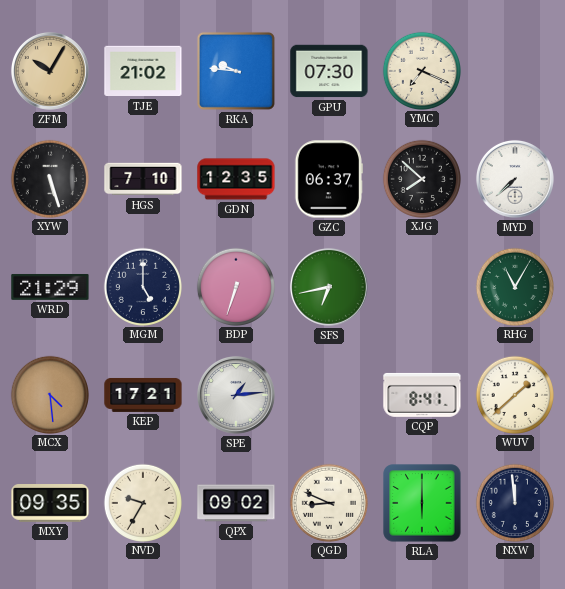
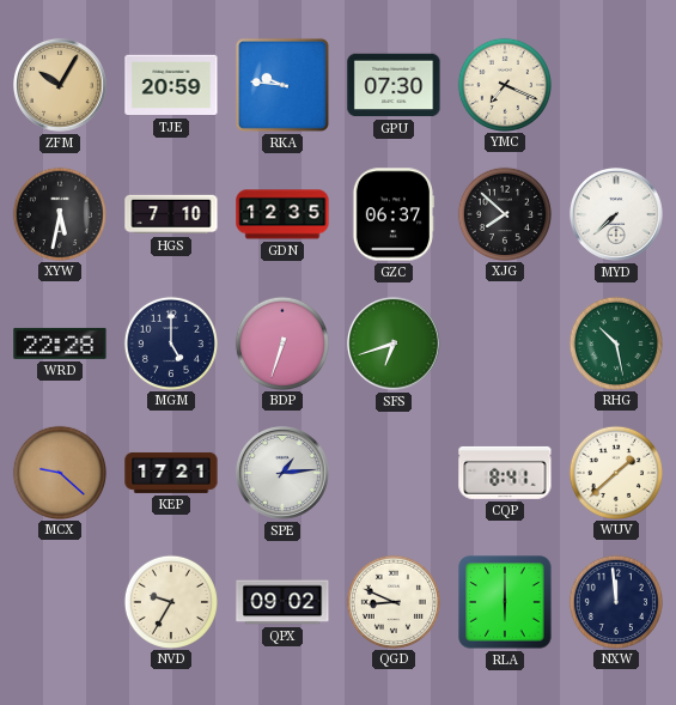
TJE: 21:02 -> 20:59 (171, 85)
XYW: 5:27 -> 5:32 (59, 213)
WRD: 21:29 -> 22:28 (60, 344)
SFS: 6:43 -> 6:42 (394, 344)
RHG: 11:05 -> 10:28 (615, 342)
MCX: 4:29 -> 9:22 (59, 472)
MXY: 09:35 -> none (50, 504)
